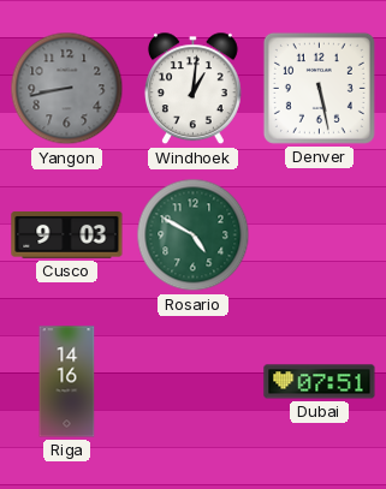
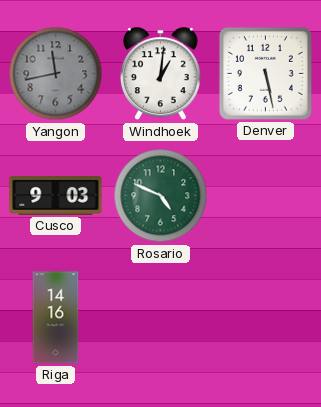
Yangon: 8:43 -> 11:43 (56, 74)
Rosario: 4:50 -> 4:49 (161, 196)
Dubai: 07:51 -> none (320, 382)
